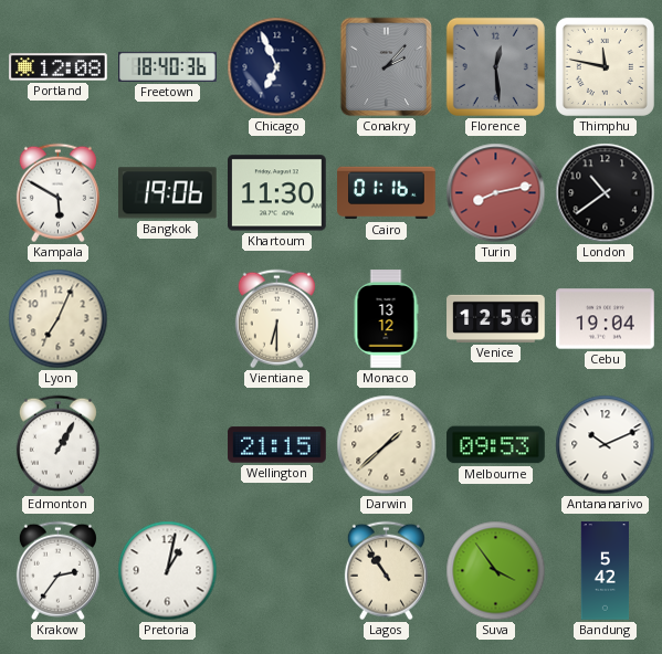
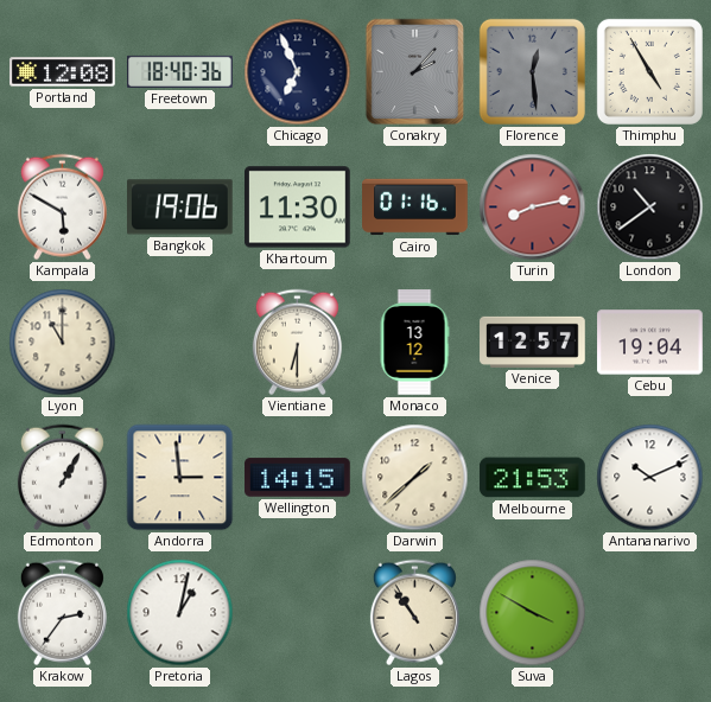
Thimphu: 11:47 -> 4:55 (649, 71)
Lyon: 7:04 -> 11:00 (63, 343)
Venice: 12:56 -> 12:57 (533, 342)
Andorra: none -> 2:59 (180, 478)
Wellington: 21:15 -> 14:15 (298, 478)
Melbourne: 09:53 -> 21:53 (533, 478)
Suva: 3:54 -> 3:50 (533, 613)
Bandung: 5:42 -> none (606, 571)
